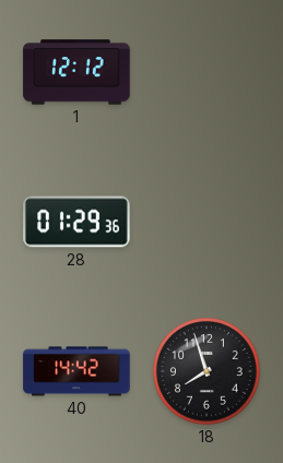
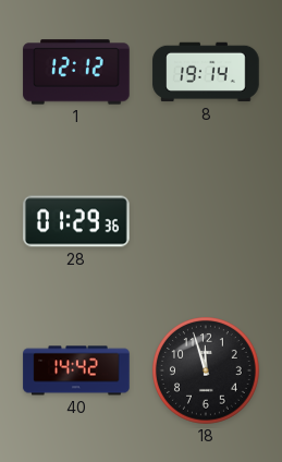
8: none -> 19:14 (206, 72)
18: 7:57 -> 11:57 (207, 372)
